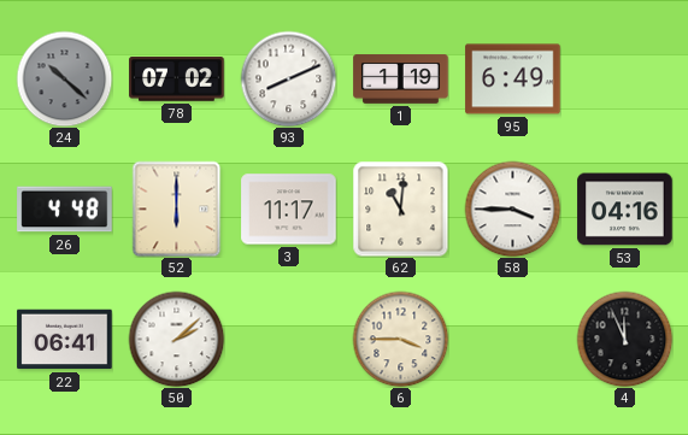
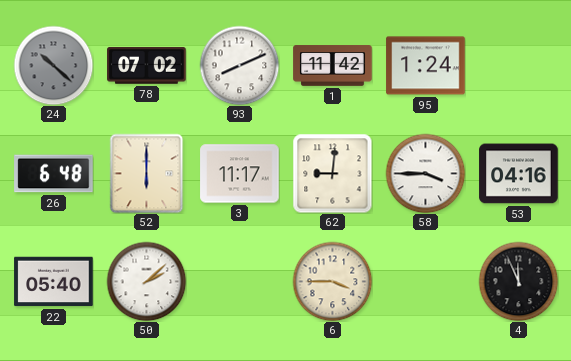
1: 1:19 -> 11:42 (333, 66)
95: 6:49 -> 1:24 (426, 66)
26: 4:48 -> 6:48 (54, 174)
62: 11:01 -> 9:01 (332, 173)
22: 06:41 -> 05:40 (54, 282)
